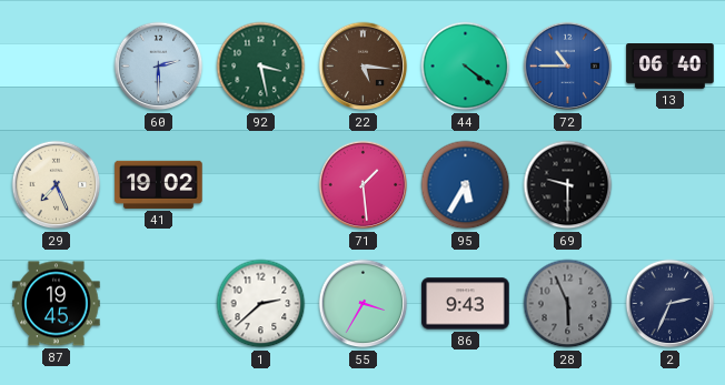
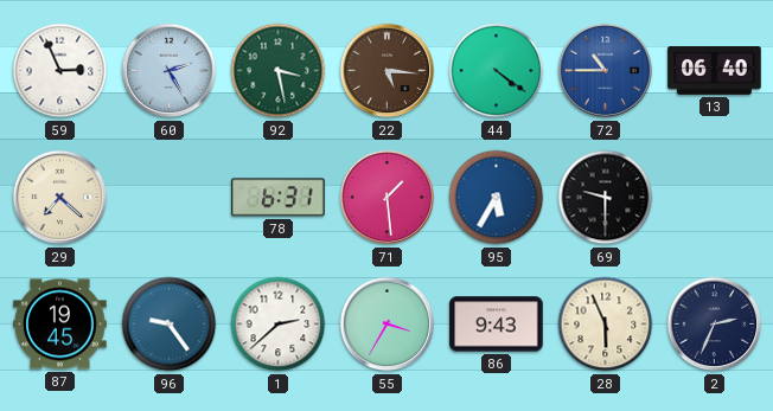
59: none -> 2:56 (60, 71)
60: 2:30 -> 2:25 (170, 71)
29: 7:26 -> 7:22 (60, 198)
41: 19:02 -> none (159, 184)
78: none -> 6:31 (279, 198)
96: none -> 9:24 (170, 325)
28 dial: grey -> cream (606, 325)
